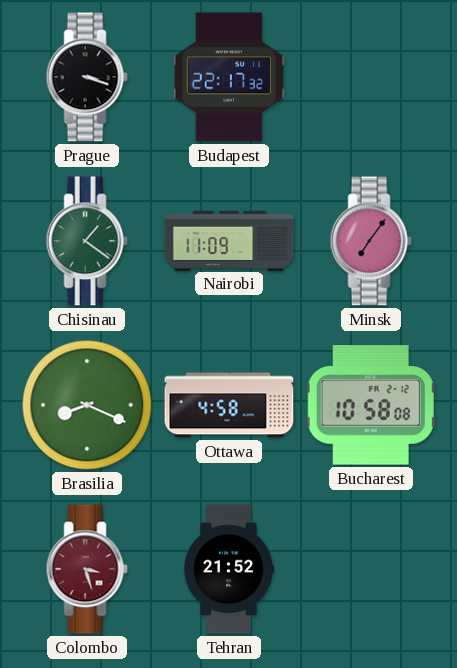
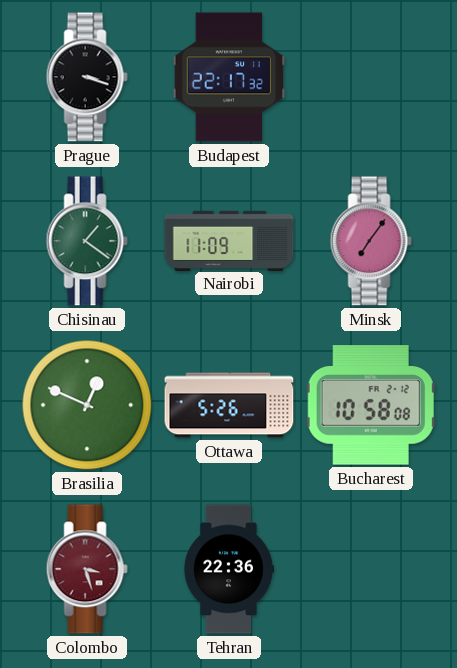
Brasilia: 8:19 -> 12:49 (87, 405)
Ottawa: 4:58 -> 5:26 (229, 405)
Tehran: 21:52 -> 22:36 (228, 569)
